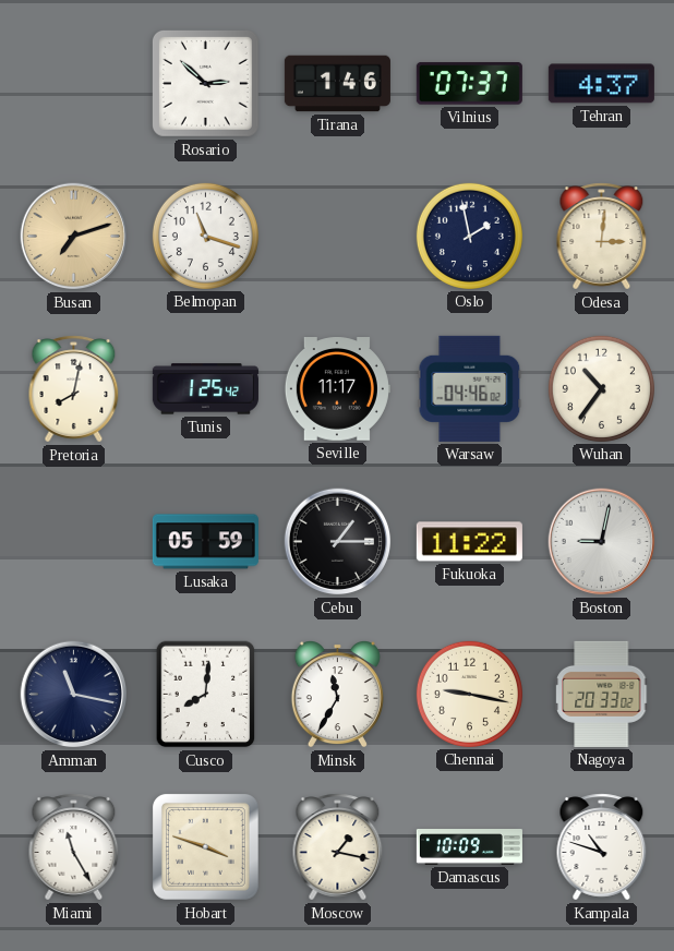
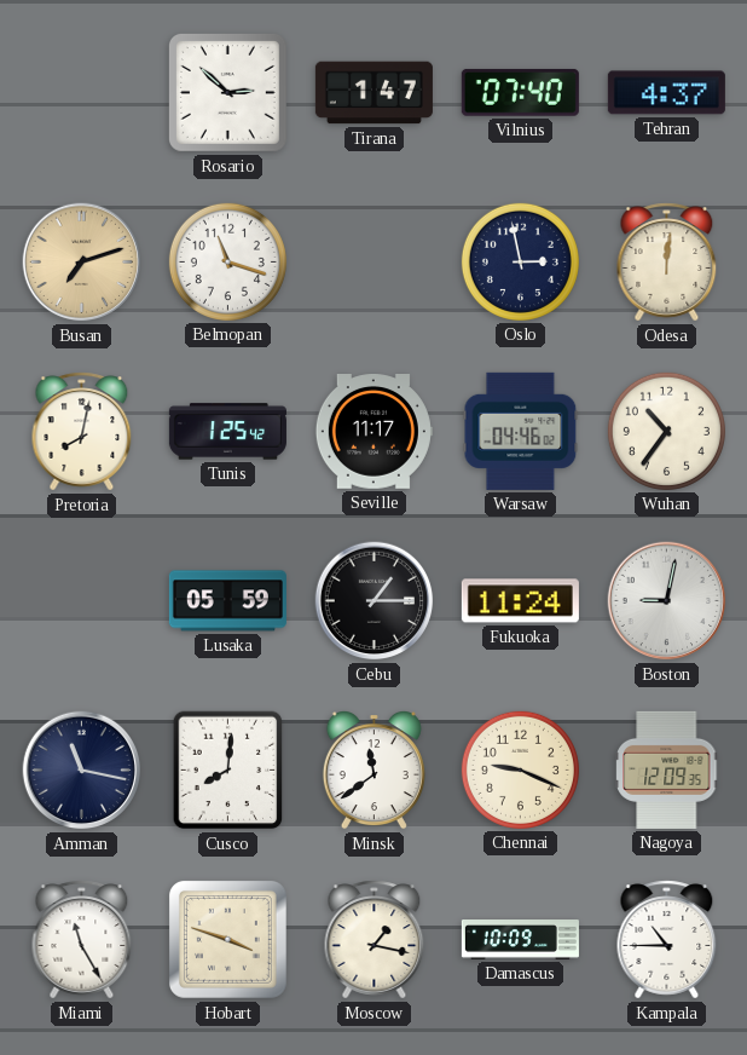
Tirana: 1:46 -> 1:47 (373, 93)
Vilnius: 07:37 -> 07:40 (520, 92)
Oslo: 1:58 -> 2:58 (520, 261)
Odesa: 3:01 -> 12:01 (667, 263)
Fukuoka: 11:22 -> 11:24 (520, 601)
Minsk: 11:35 -> 11:39 (373, 771)
Chennai: 9:17 -> 9:19 (520, 769)
Nagoya: 20:33 -> 12:09 (667, 769)
Kampala: 10:48 -> 10:45 (667, 940)
